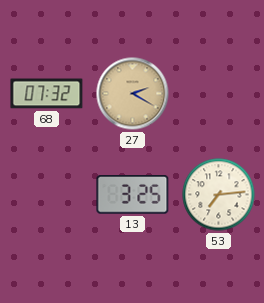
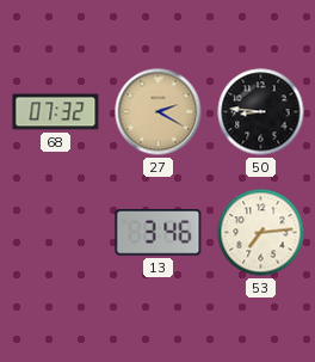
50: none -> 8:46 (261, 112)
13: 3:25 -> 3:46 (159, 233)
